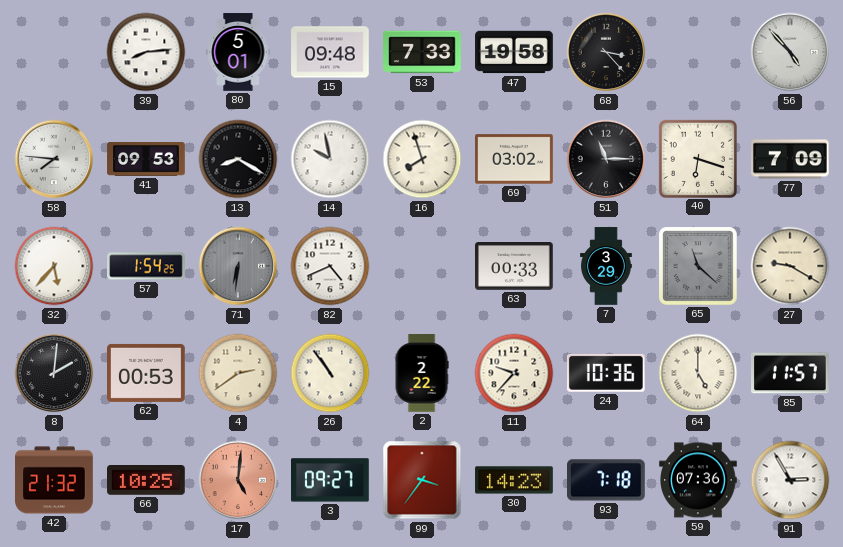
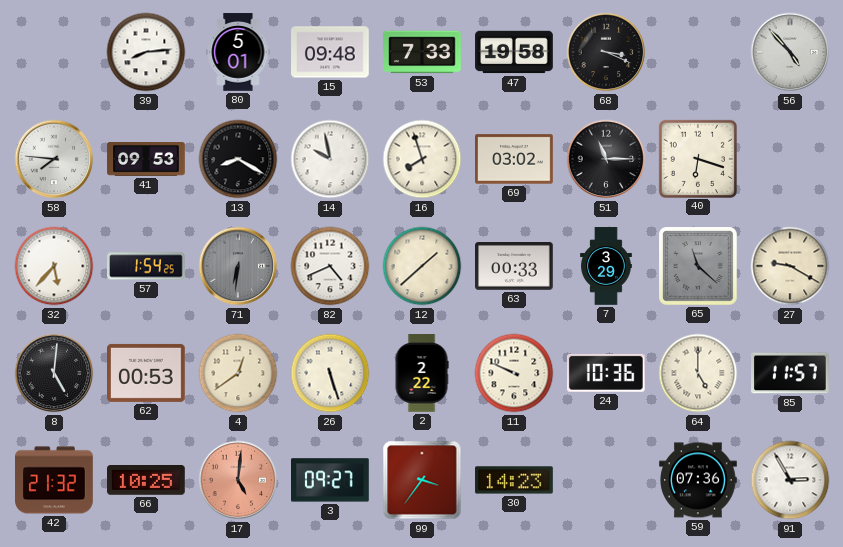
68: 3:23 -> 3:19 (606, 52)
77: 7:09 -> none (791, 159)
12: none -> 1:38 (422, 266)
8: 2:01 -> 5:01 (54, 373)
4: 2:39 -> 12:39 (238, 373)
26: 10:54 -> 5:27 (330, 373)
11: 9:37 -> 9:49 (514, 373)
93: 7:18 -> none (607, 480)
